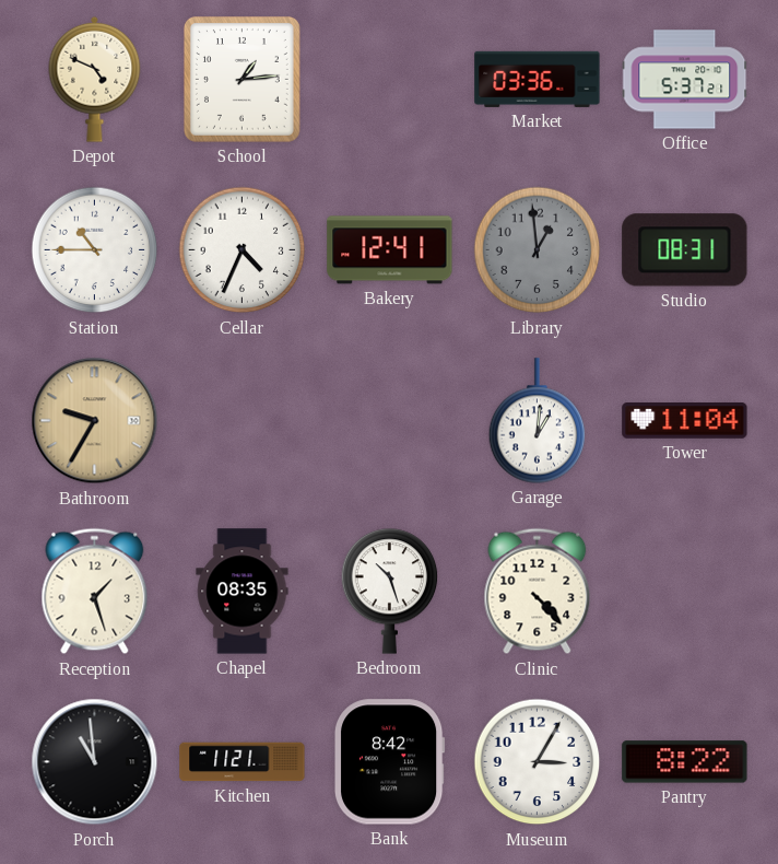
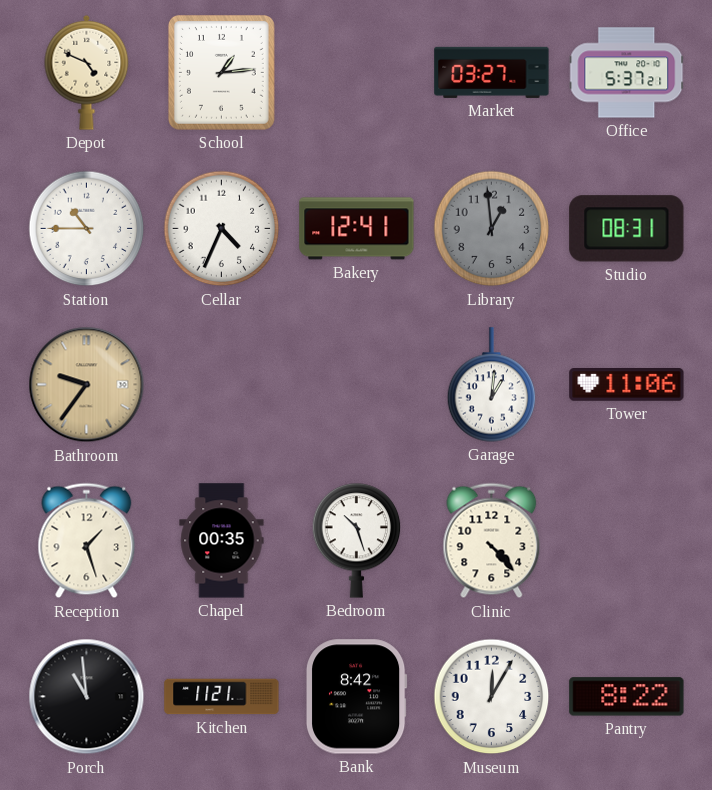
Market: 03:36 -> 03:27 (492, 72)
Bathroom: 9:35 -> 9:36 (87, 385)
Tower: 11:04 -> 11:06 (627, 385)
Chapel: 08:35 -> 00:35 (222, 541)
Museum: 3:05 -> 12:05 (492, 697)
